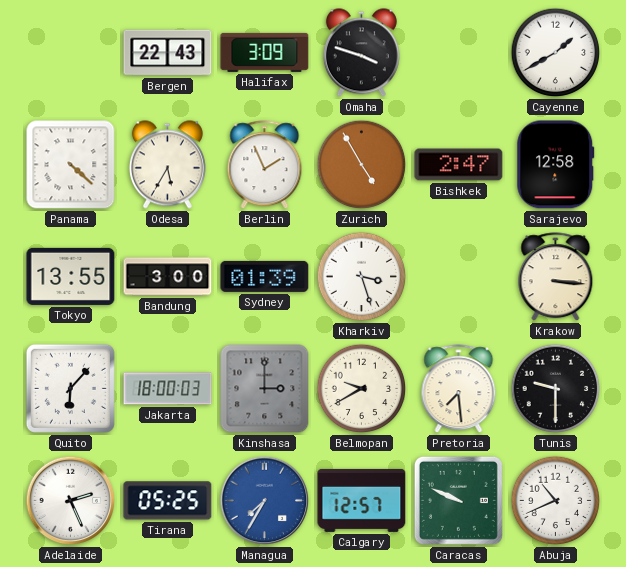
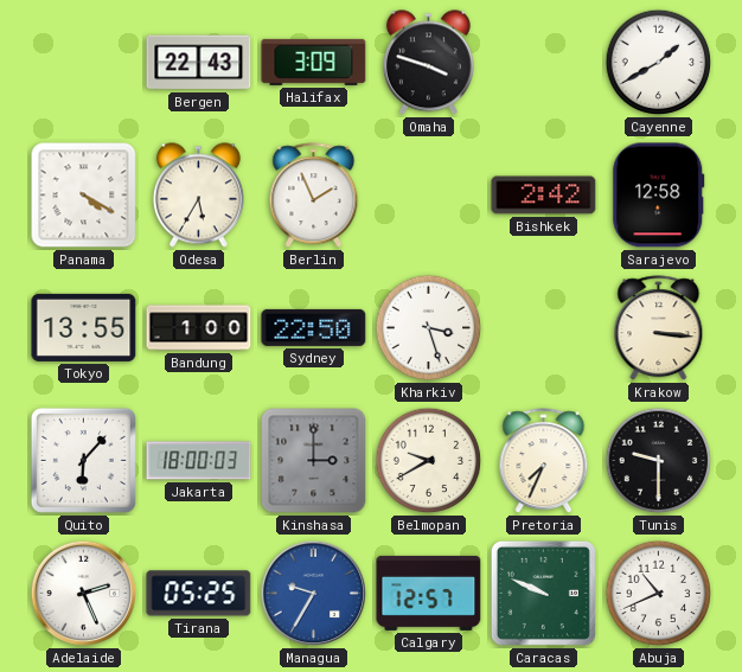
Panama: 4:22 -> 4:20 (84, 196)
Zurich: 4:55 -> none (362, 165)
Bishkek: 2:47 -> 2:42 (544, 196)
Bandung: 3:00 -> 1:00 (199, 328)
Sydney: 01:39 -> 22:50 (314, 327)
Pretoria: 7:29 -> 7:34 (544, 461)
Managua: 7:35 -> 9:35 (314, 594)
